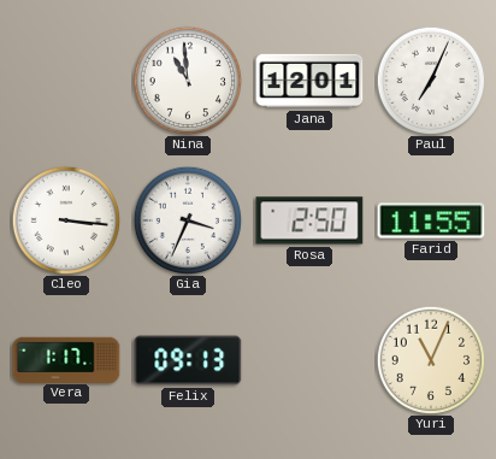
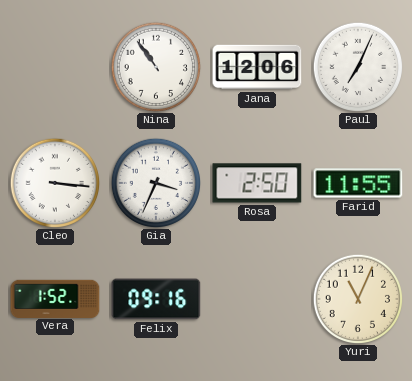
Nina: 10:59 -> 10:54 (156, 67)
Jana: 12:01 -> 12:06 (257, 67)
Vera: 1:17 -> 1:52 (55, 298)
Felix: 09:13 -> 09:16 (156, 299)
